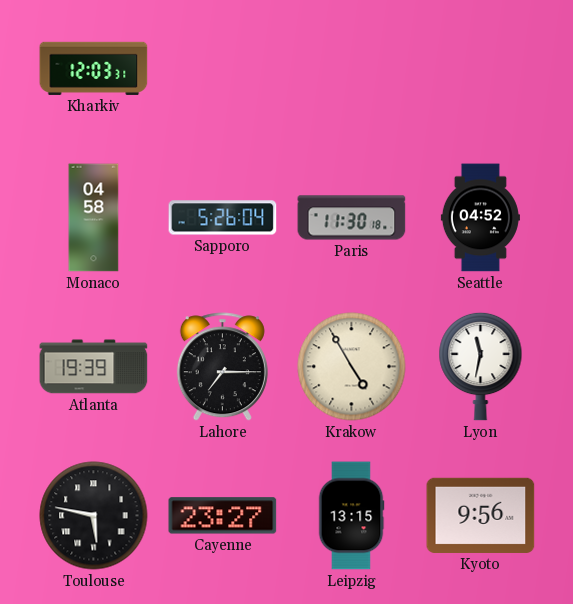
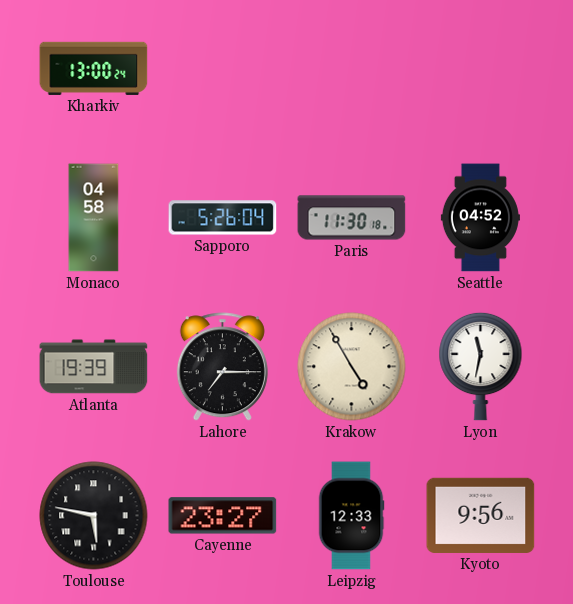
Kharkiv: 12:03 -> 13:00 (94, 68)
Leipzig: 13:15 -> 12:33 (351, 516)
